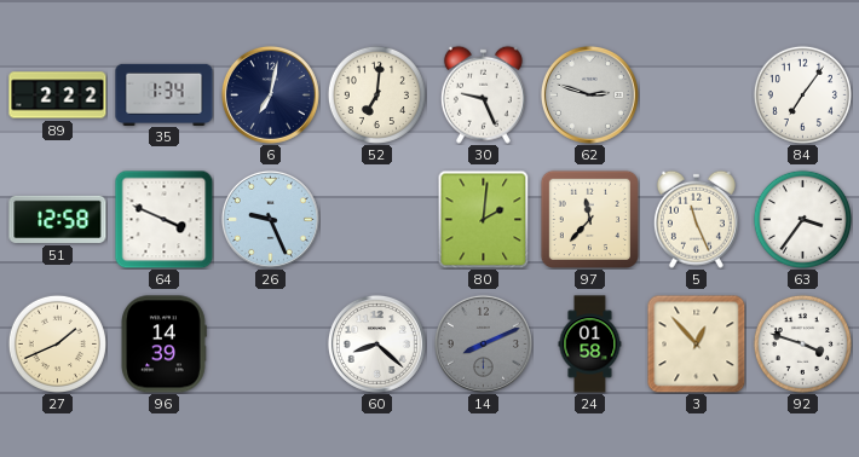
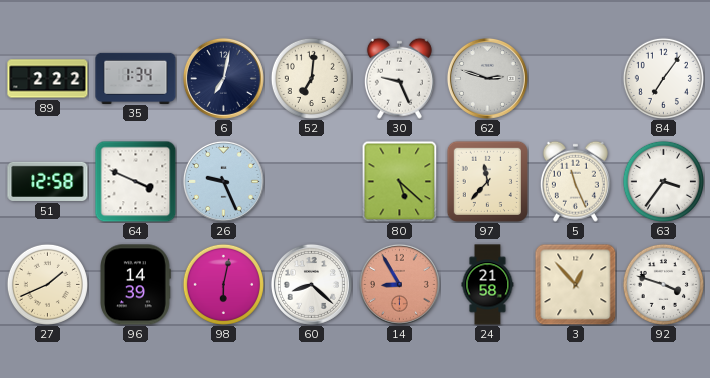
80: 2:01 -> 5:22 (400, 181)
98: none -> 6:02 (223, 284)
14: 8:11 -> 8:55 (399, 284)
14 dial: grey -> salmon (399, 284)
24: 01:58 -> 21:58 (488, 285)
